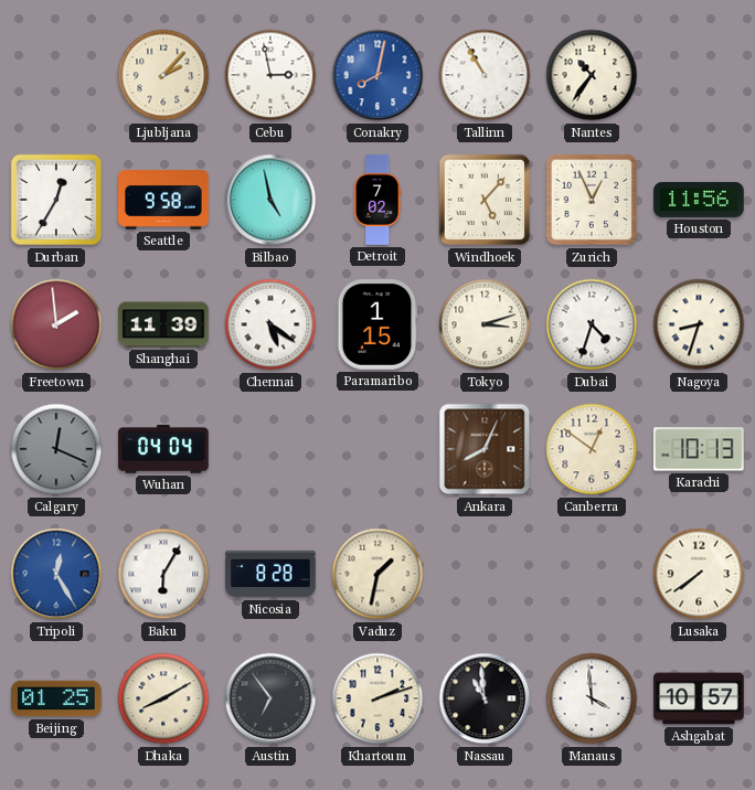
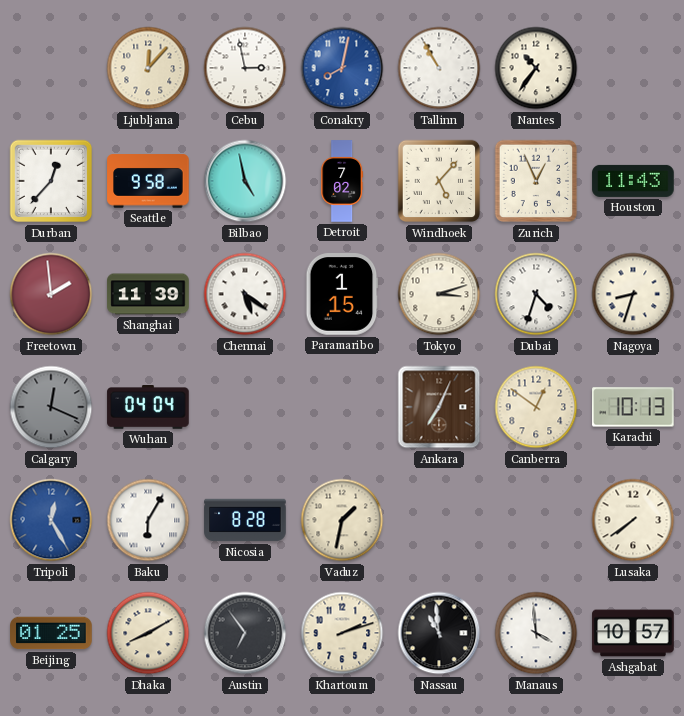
Ljubljana: 2:07 -> 12:07 (148, 68)
Durban: 12:35 -> 12:37 (51, 181)
Houston: 11:56 -> 11:43 (633, 181)
Ankara: 8:04 -> 7:04 (439, 407)
